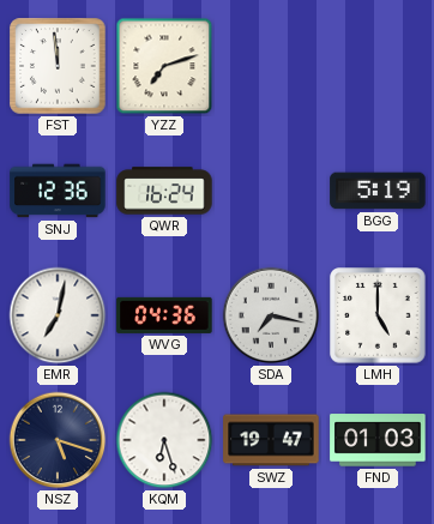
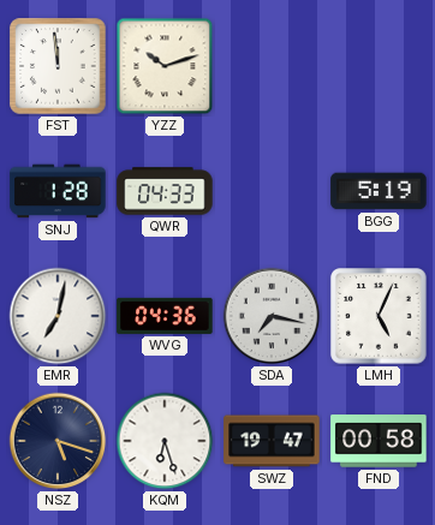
YZZ: 7:12 -> 10:12 (165, 66)
SNJ: 12:36 -> 1:28 (58, 191)
QWR: 16:24 -> 04:33 (165, 191)
LMH: 5:00 -> 5:04 (379, 316)
FND: 01:03 -> 00:58 (379, 441)
